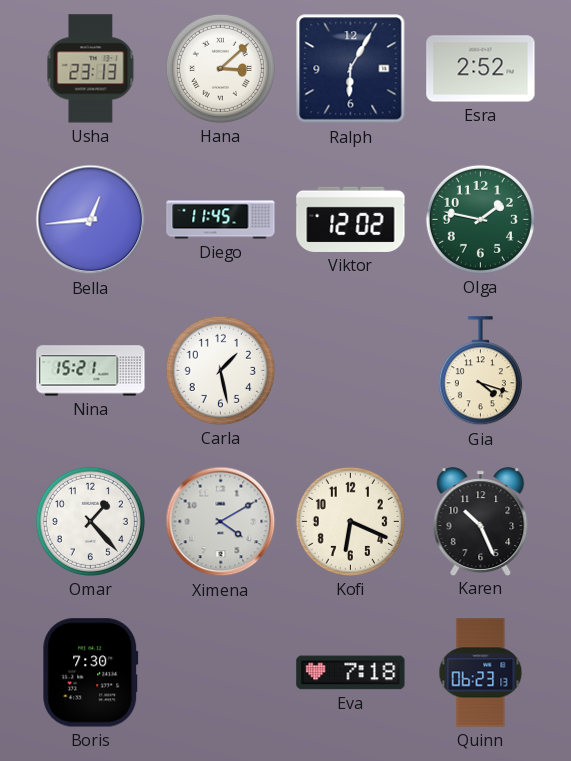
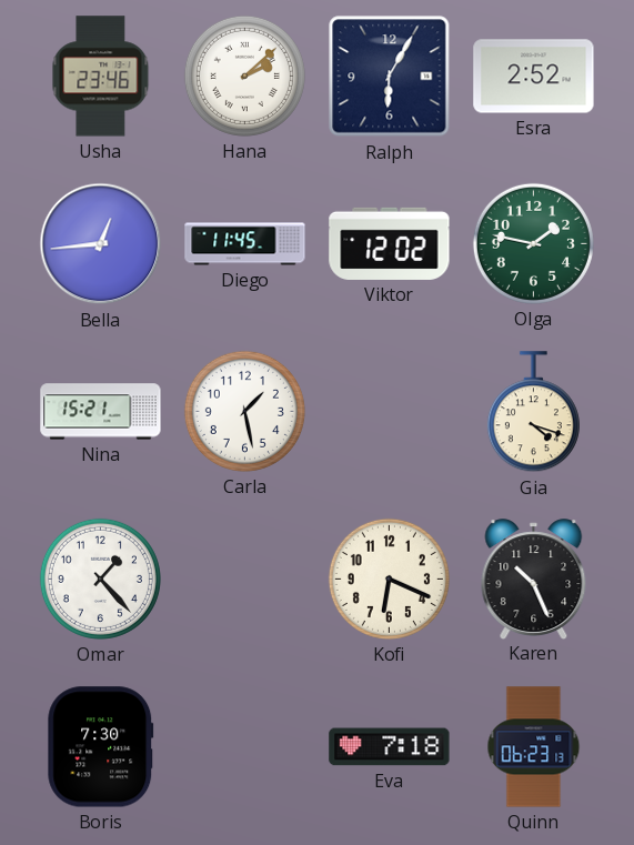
Usha: 23:13 -> 23:46 (101, 77)
Hana: 3:08 -> 2:08 (244, 76)
Ximena: 4:10 -> none (221, 522)
